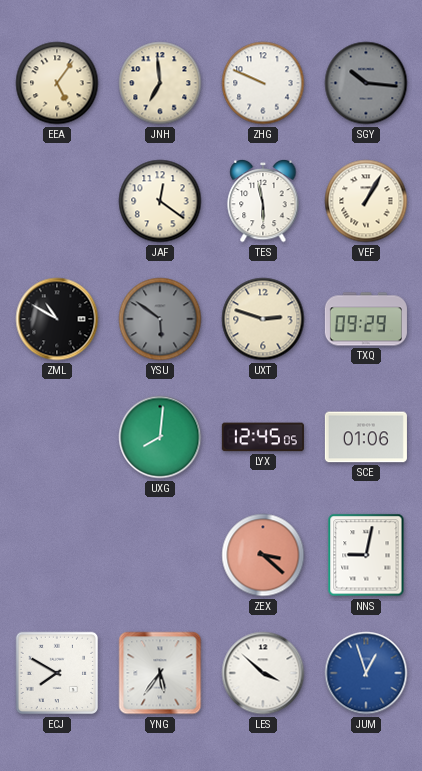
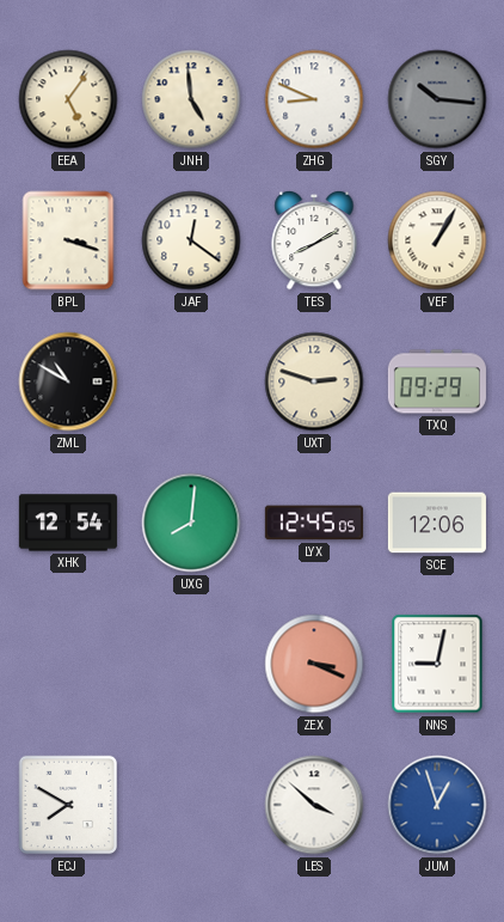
JNH: 6:59 -> 4:59 (191, 99)
ZHG: 9:49 -> 8:49 (314, 99)
BPL: none -> 3:18 (68, 240)
TES: 5:58 -> 8:10 (314, 240)
YSU: 5:51 -> none (160, 319)
XHK: none -> 12:54 (68, 523)
SCE: 01:06 -> 12:06 (437, 523)
ZEX: 3:22 -> 3:19 (314, 664)
YNG: 5:36 -> none (160, 673)
